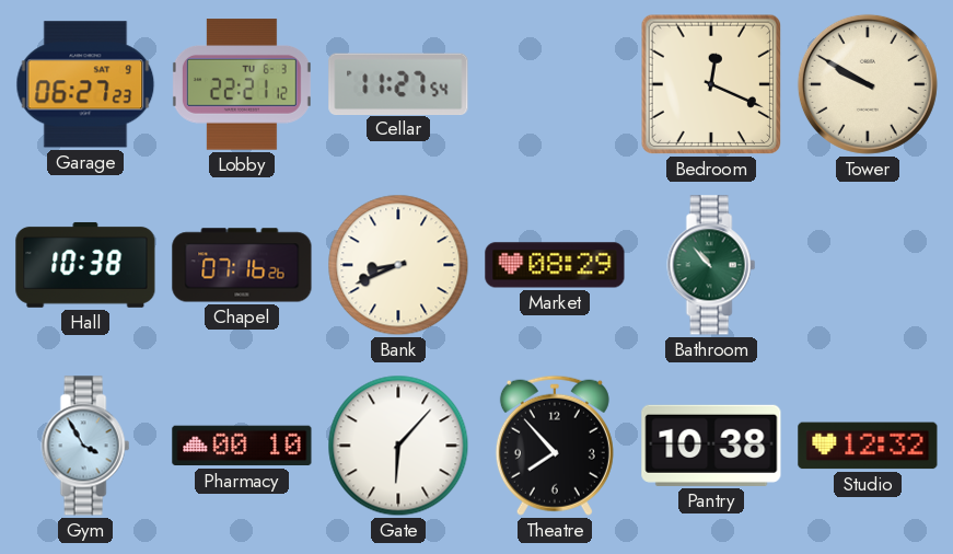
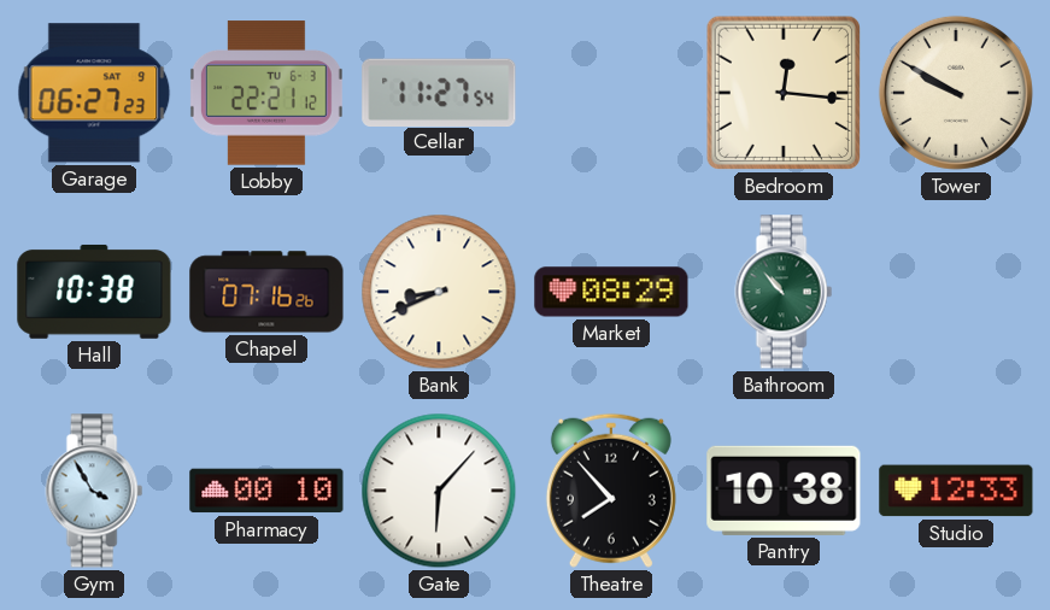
Bedroom: 12:19 -> 12:16 (784, 93)
Studio: 12:32 -> 12:33 (956, 491)
